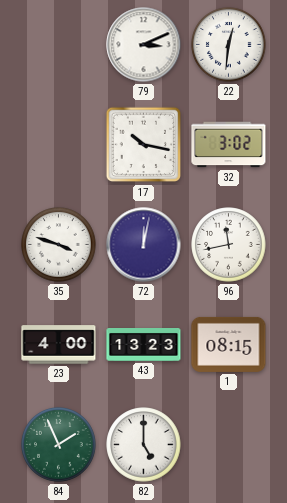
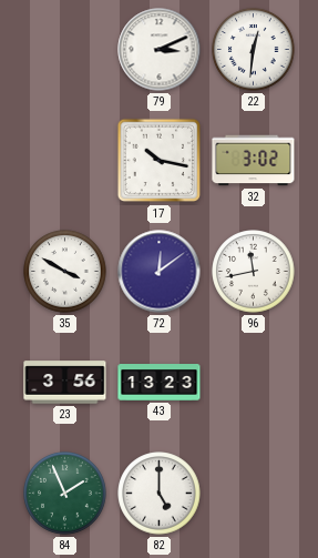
35: 3:48 -> 3:50 (65, 272)
72: 12:02 -> 12:09 (160, 272)
23: 4:00 -> 3:56 (65, 383)
1: 08:15 -> none (229, 344)
